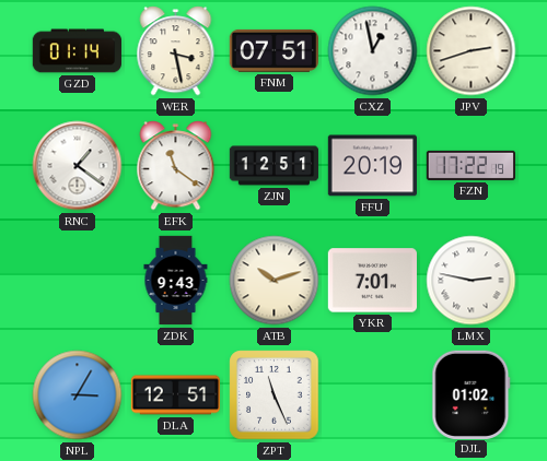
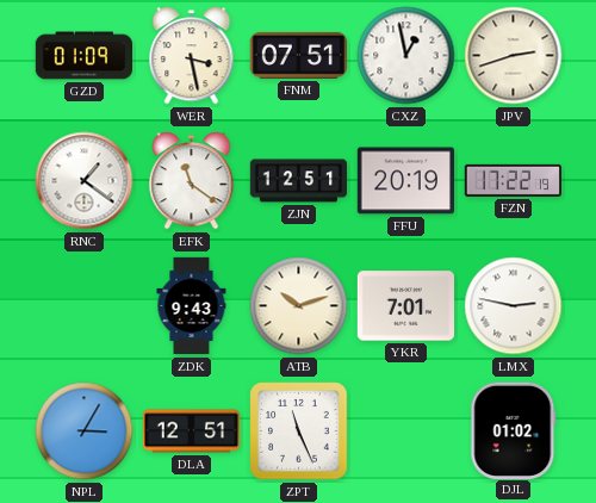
GZD: 01:14 -> 01:09 (83, 56)
